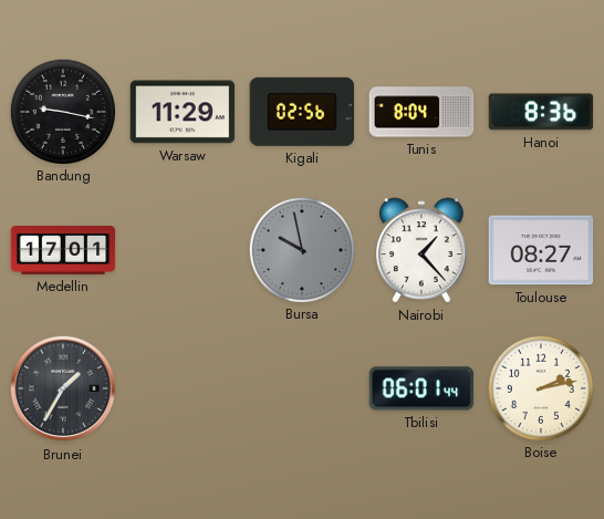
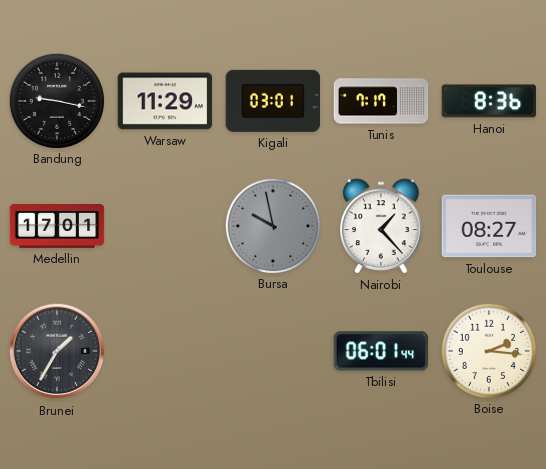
Kigali: 02:56 -> 03:01 (273, 101)
Tunis: 8:04 -> 7:17 (381, 101)
Boise: 2:13 -> 2:16 (488, 350)
